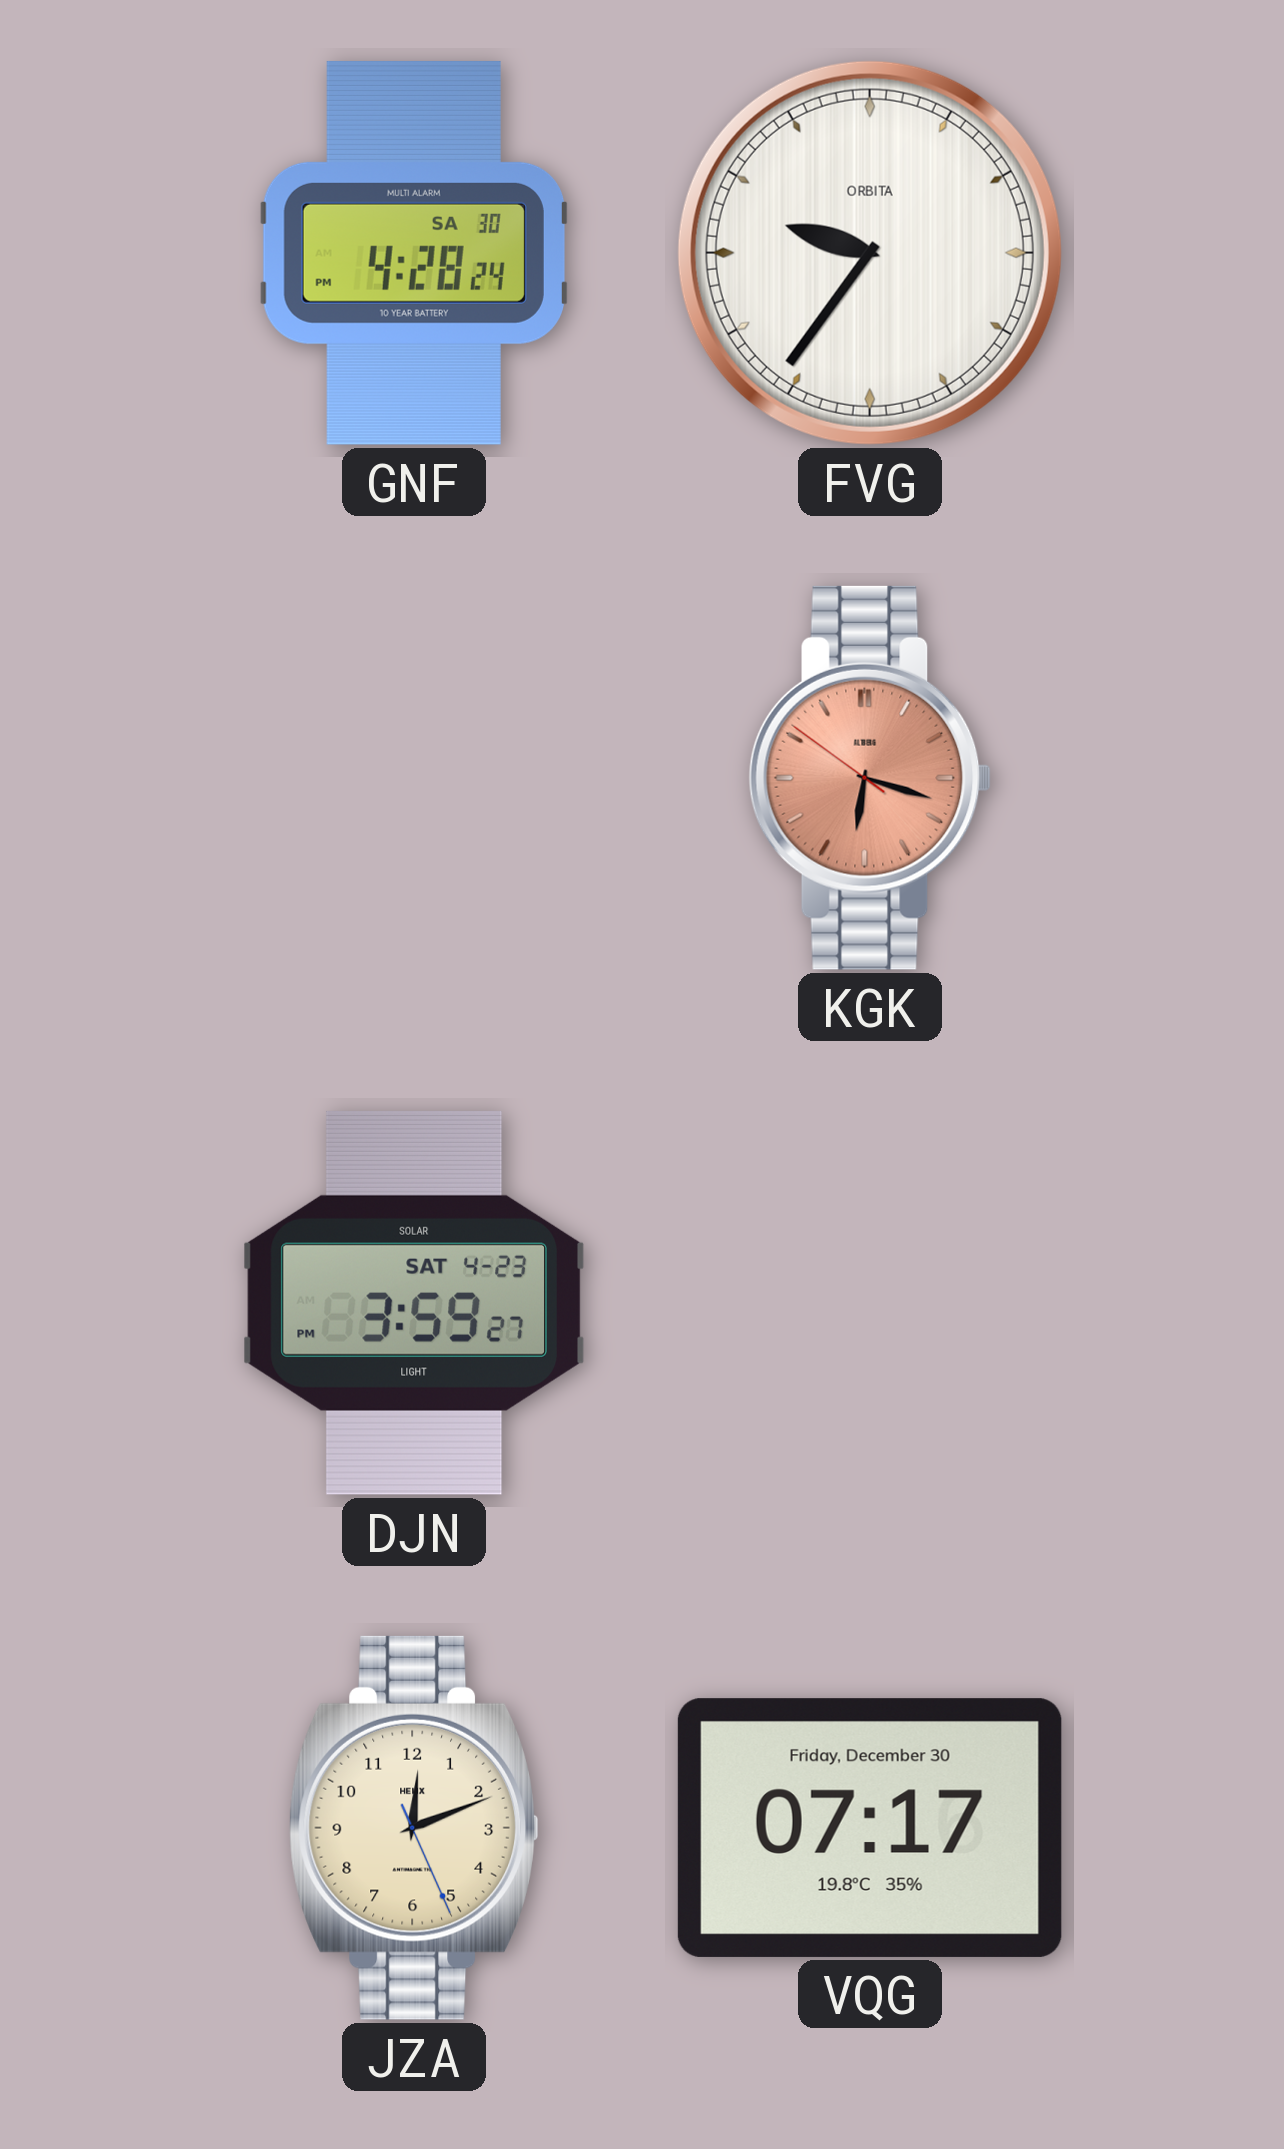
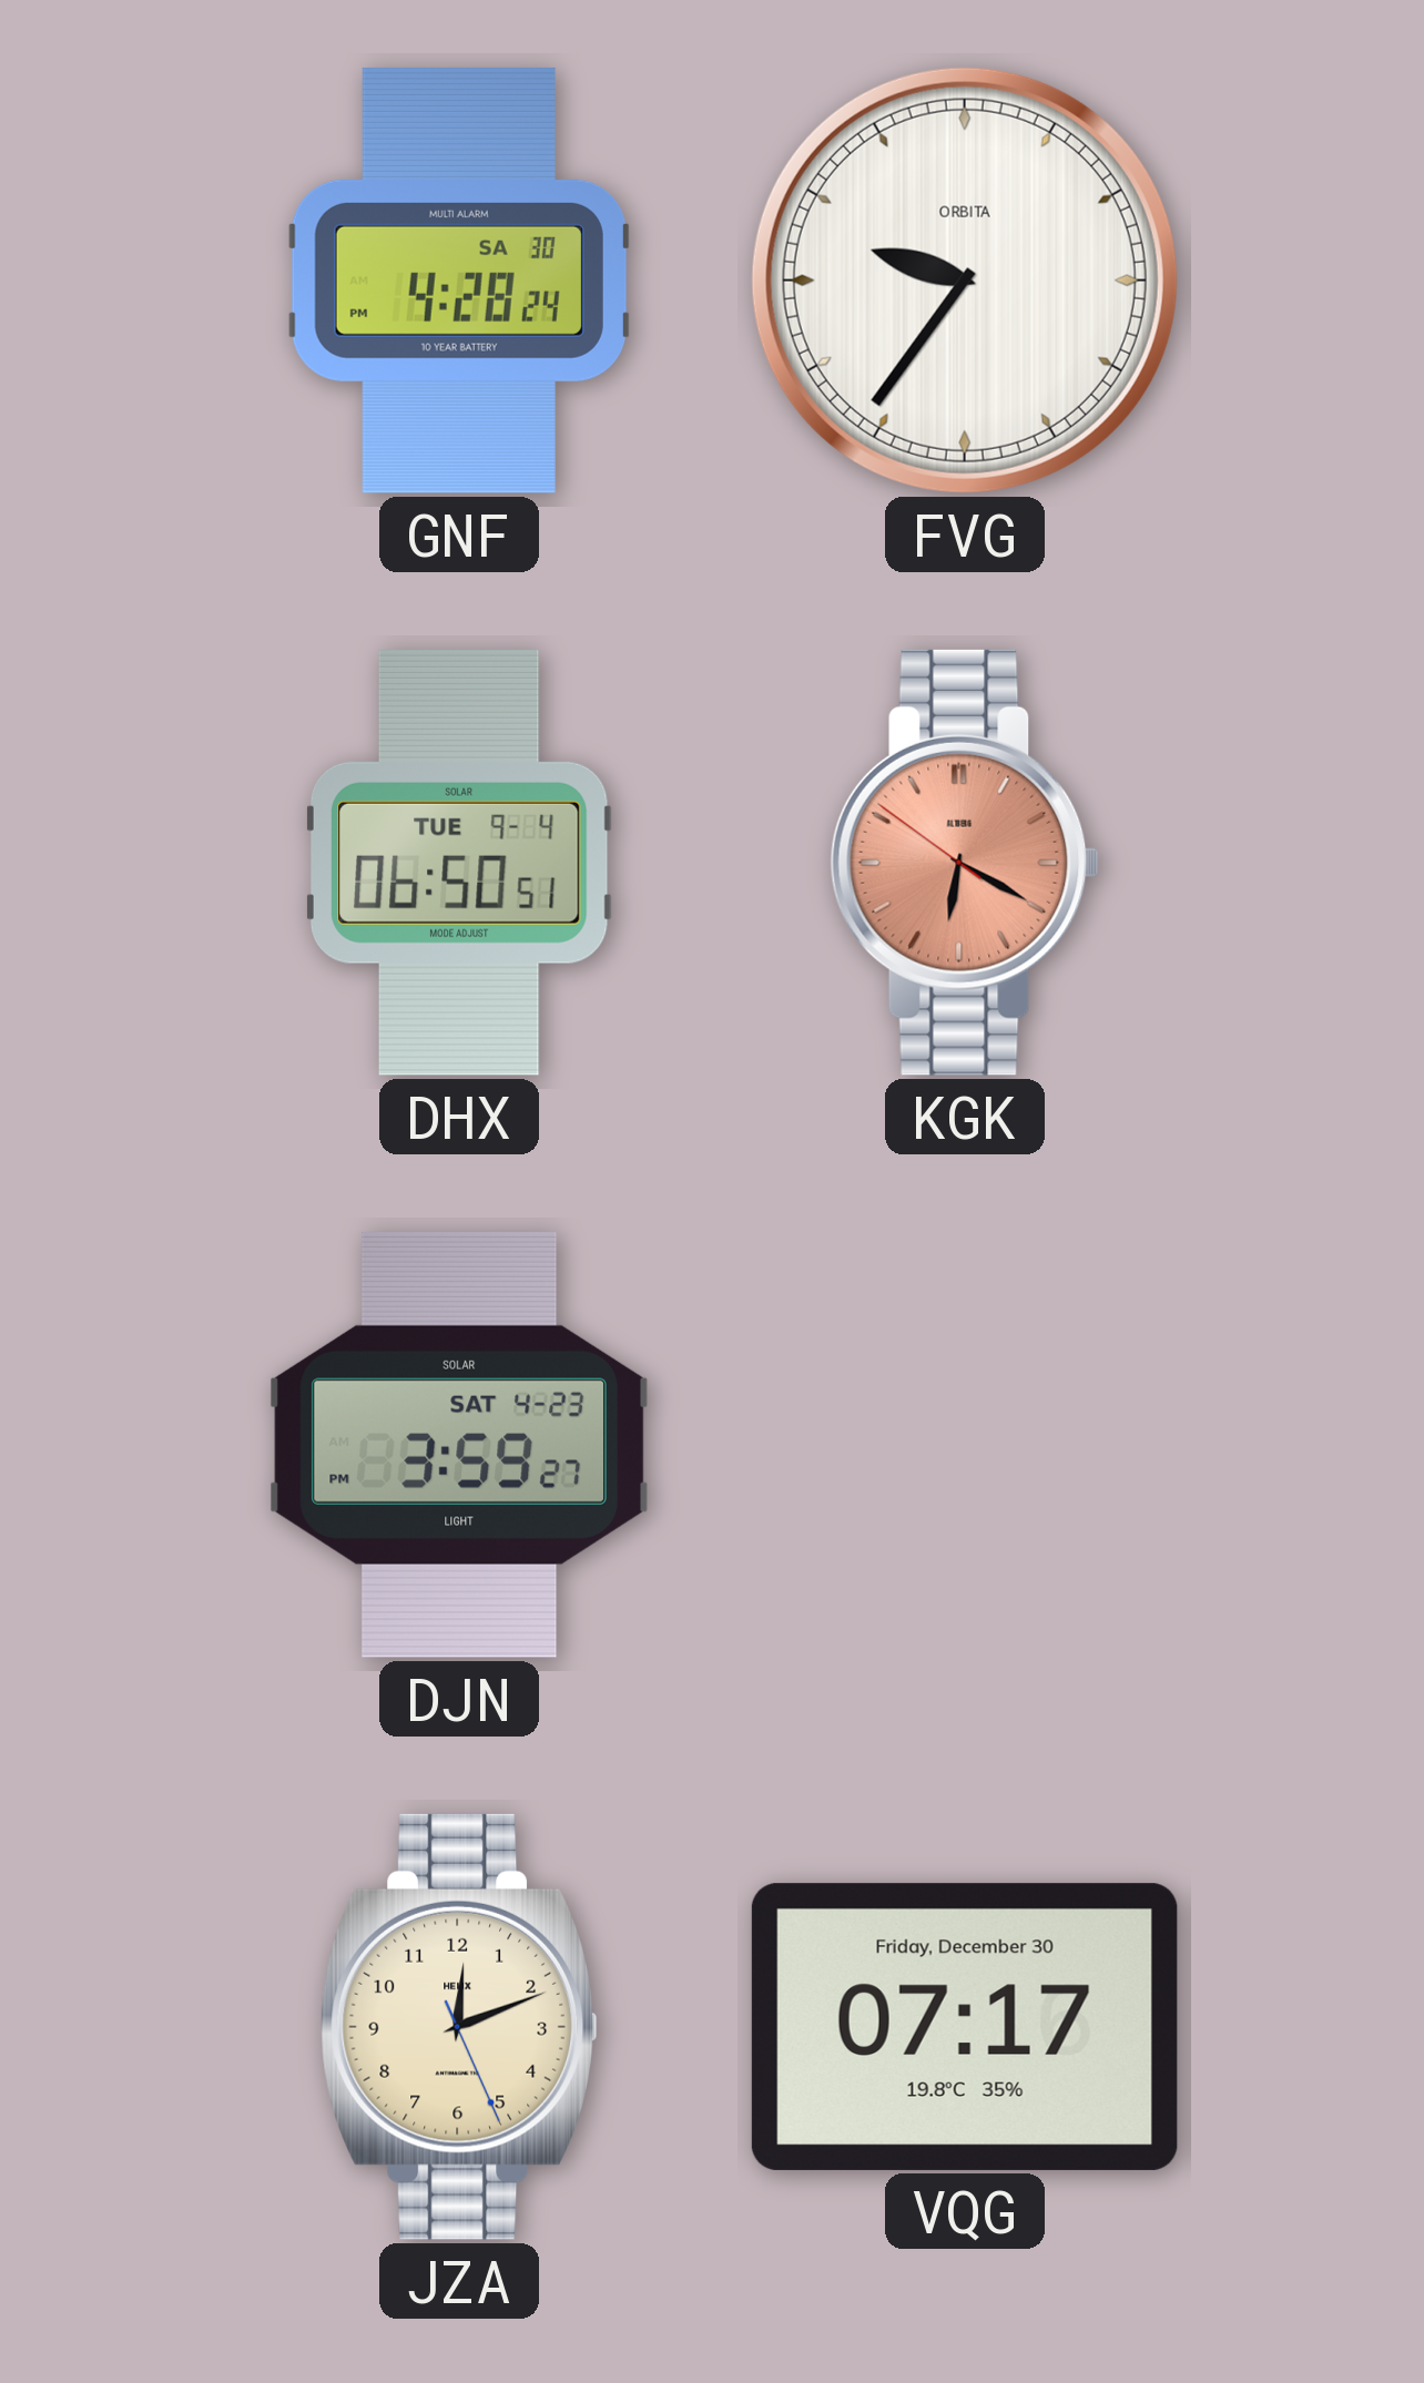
DHX: none -> 06:50 (459, 863)
KGK: 6:17 -> 6:19 (965, 863)
